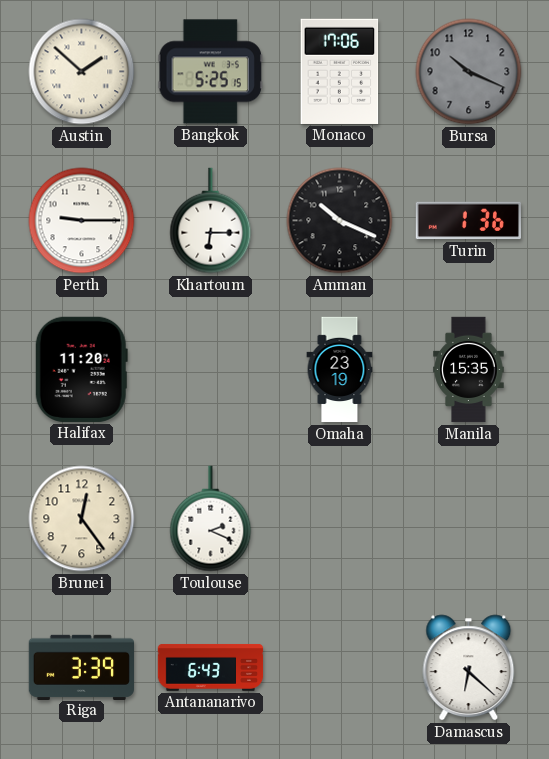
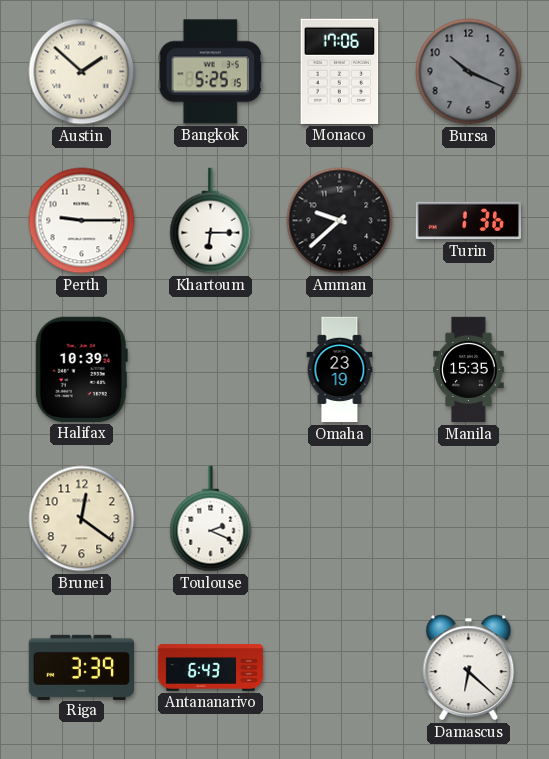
Amman: 10:19 -> 9:38 (340, 221)
Halifax: 11:20 -> 10:39 (81, 369)
Brunei: 12:24 -> 12:21 (82, 519)
